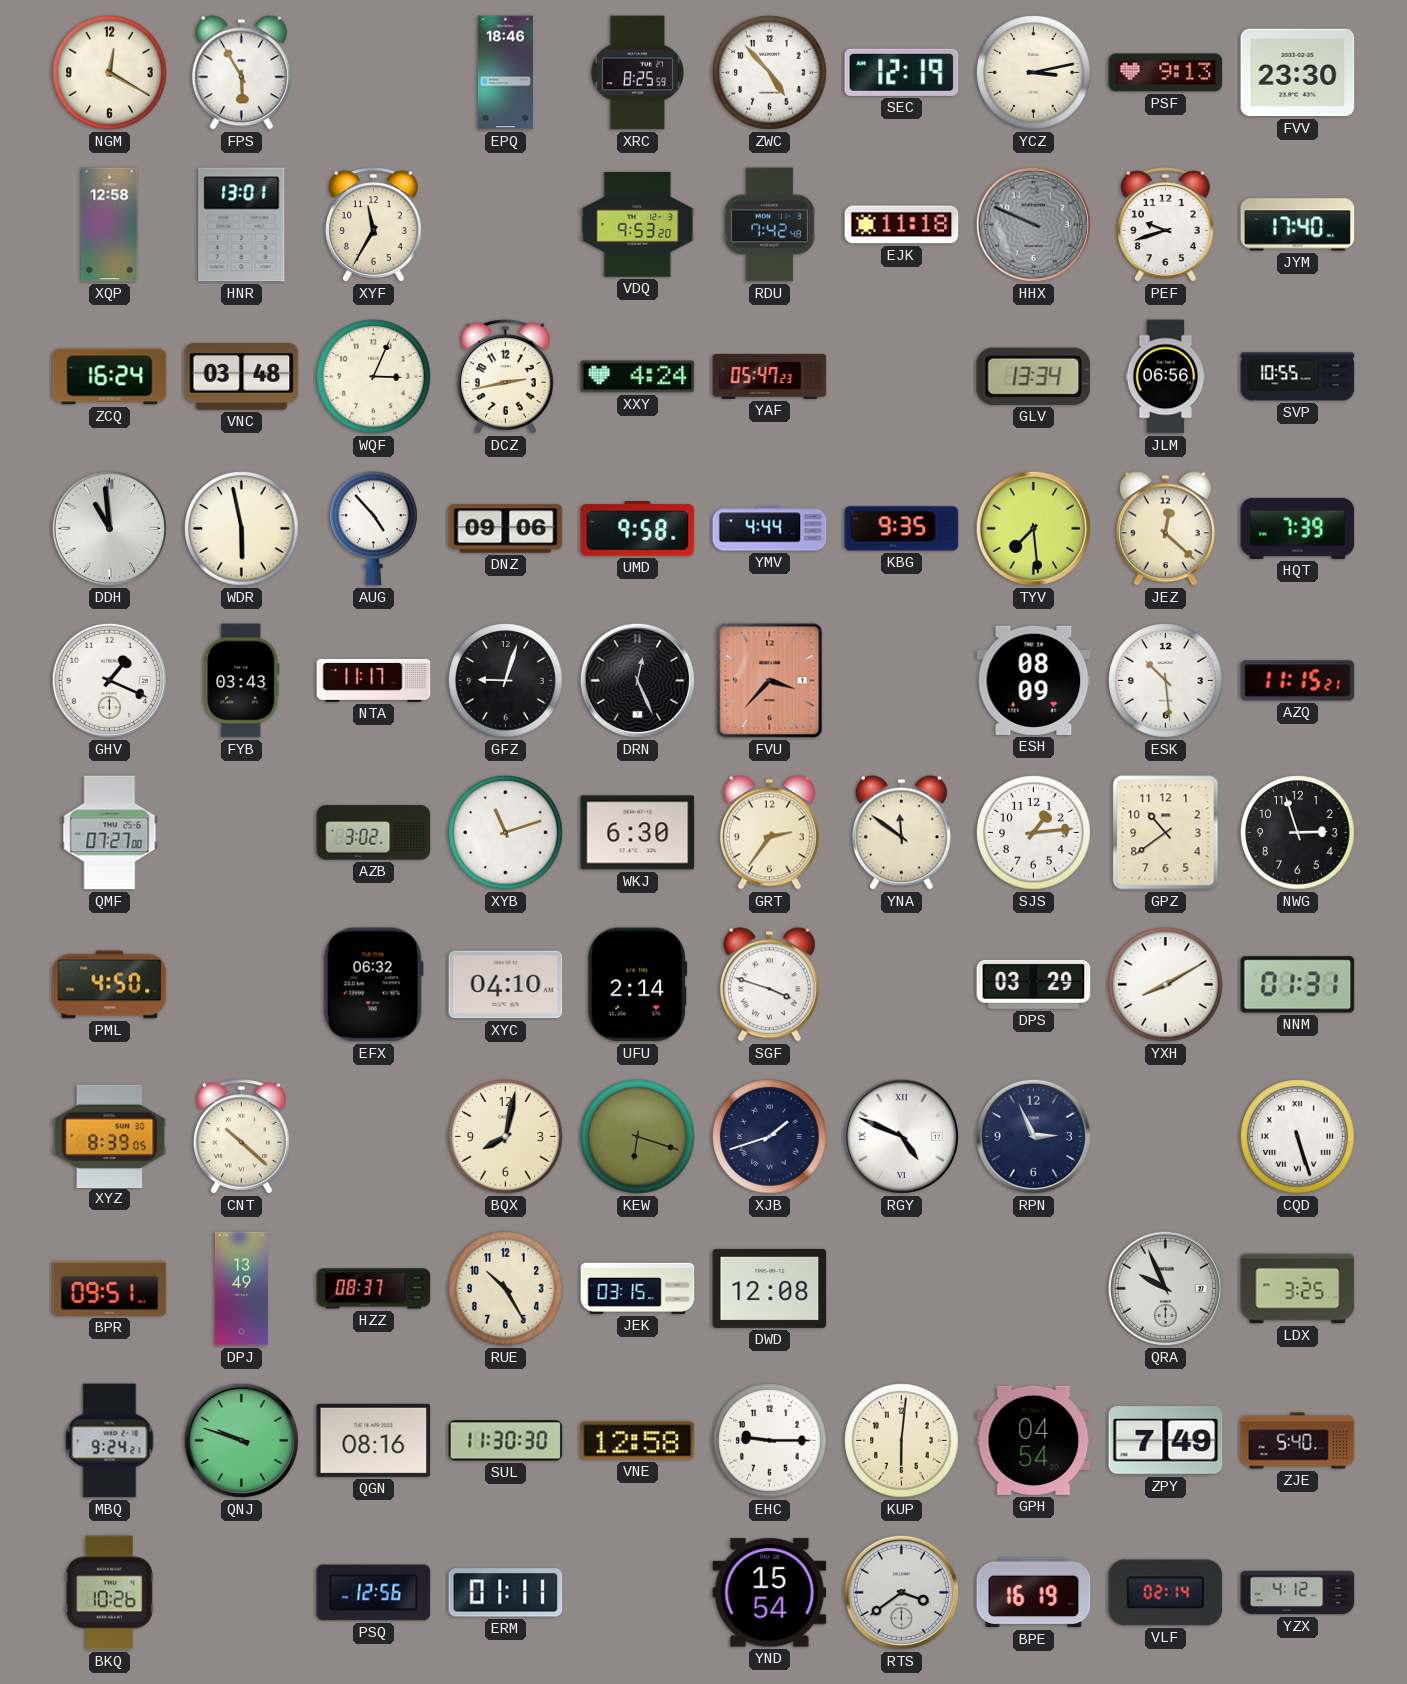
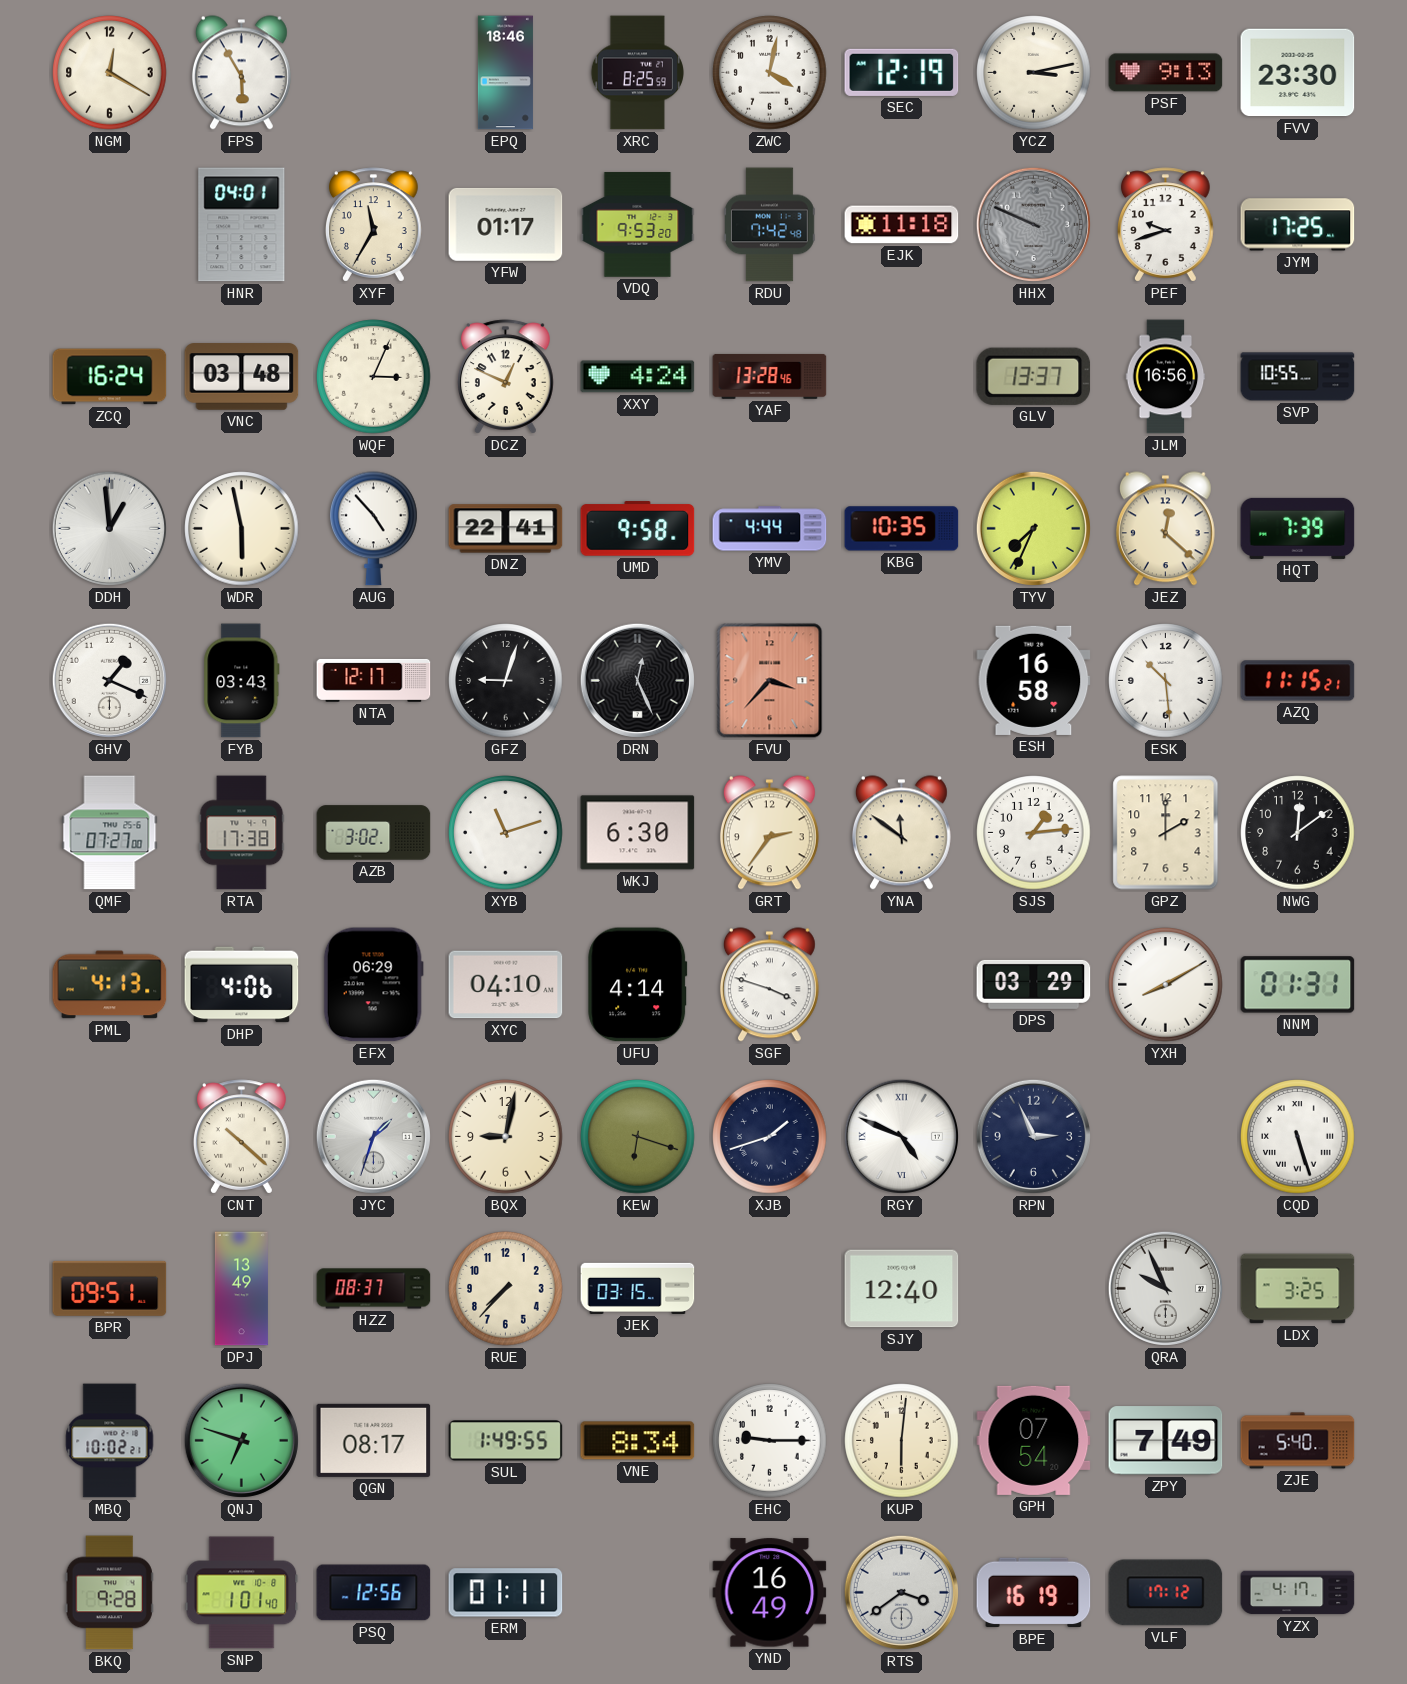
ZWC: 4:53 -> 4:02 (770, 73)
XQP: 12:58 -> none (110, 225)
HNR: 13:01 -> 04:01 (242, 225)
YFW: none -> 01:17 (506, 224)
JYM: 17:40 -> 17:25 (1298, 225)
DCZ: 2:43 -> 12:49 (505, 377)
YAF: 05:47 -> 13:28 (770, 376)
GLV: 13:34 -> 13:37 (1034, 376)
JLM: 06:56 -> 16:56 (1166, 377)
DDH: 10:59 -> 12:59 (109, 528)
DNZ: 09:06 -> 22:41 (506, 529)
KBG: 9:35 -> 10:35 (902, 529)
TYV: 7:29 -> 7:34 (1033, 528)
NTA: 11:17 -> 12:17 (374, 680)
ESH: 08:09 -> 16:58 (1034, 680)
RTA: none -> 17:38 (242, 833)
GPZ: 10:39 -> 2:00 (1166, 833)
NWG: 2:57 -> 12:09 (1298, 833)
PML: 4:50 -> 4:13 (110, 985)
DHP: none -> 4:06 (242, 985)
EFX: 06:32 -> 06:29 (373, 985)
UFU: 2:14 -> 4:14 (638, 985)
XYZ: 8:39 -> none (110, 1136)
JYC: none -> 1:33 (373, 1136)
BQX: 8:02 -> 9:02 (506, 1137)
RUE: 10:25 -> 7:37 (506, 1289)
DWD: 12:08 -> none (770, 1288)
SJY: none -> 12:40 (902, 1289)
MBQ: 9:24 -> 10:02 (110, 1441)
QNJ: 9:48 -> 6:48 (241, 1440)
QGN: 08:16 -> 08:17 (374, 1440)
SUL: 11:30 -> 1:49 (506, 1441)
VNE: 12:58 -> 8:34 (638, 1441)
GPH: 04:54 -> 07:54 (1034, 1440)
BKQ: 10:26 -> 9:28 (109, 1593)
SNP: none -> 1:01 (242, 1593)
YND: 15:54 -> 16:49 (770, 1593)
VLF: 02:14 -> 17:12 (1166, 1593)
YZX: 4:12 -> 4:17 (1298, 1593)
